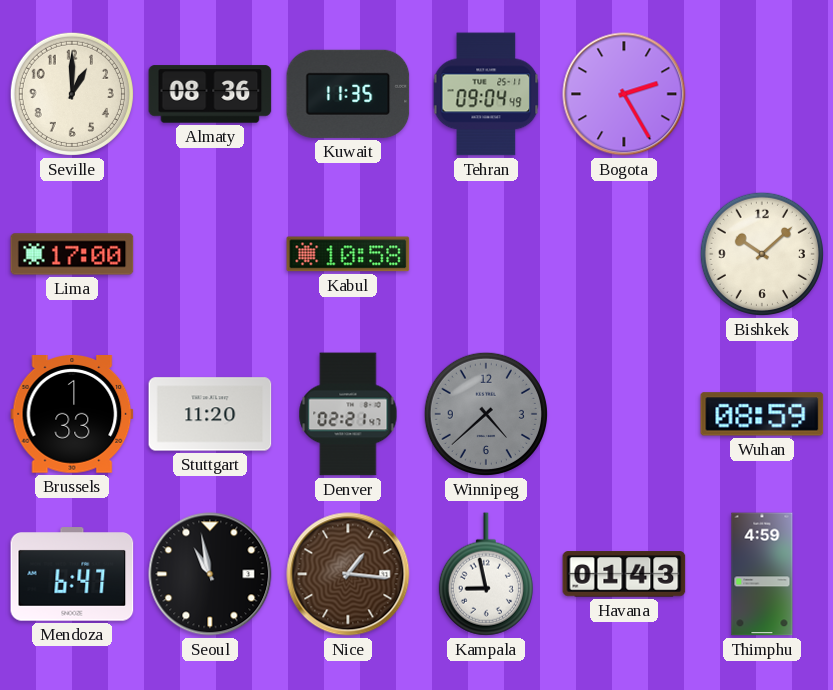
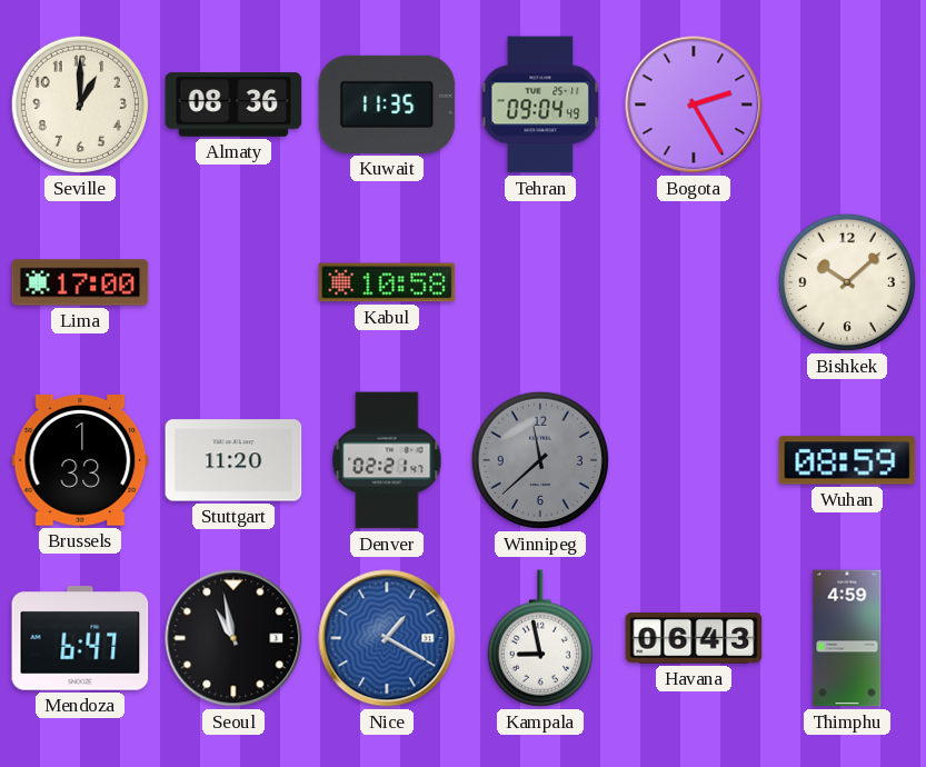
Winnipeg: 4:38 -> 11:38 (540, 460)
Nice: 1:16 -> 1:20 (387, 638)
Nice dial: brown -> blue (387, 638)
Havana: 01:43 -> 06:43 (694, 638)
